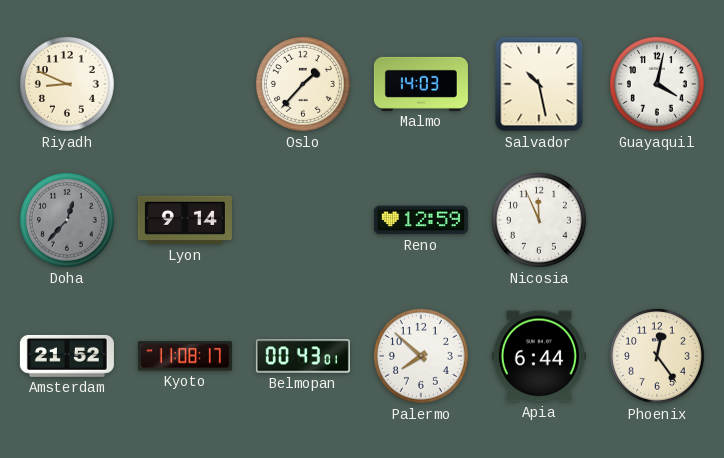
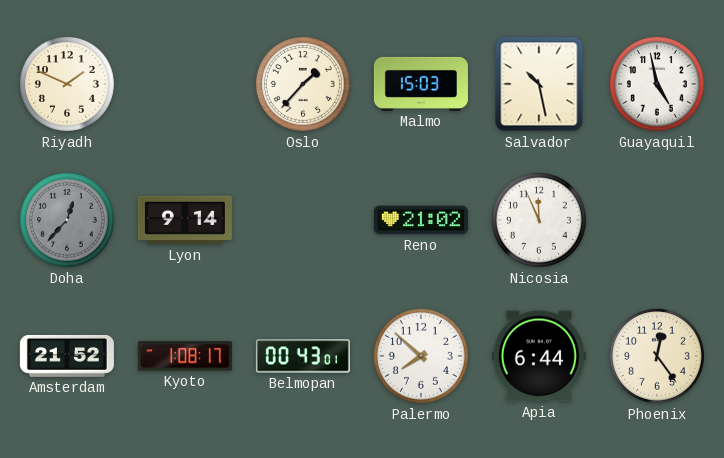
Riyadh: 8:49 -> 1:49 (67, 84)
Malmo: 14:03 -> 15:03 (421, 84)
Guayaquil: 4:02 -> 4:58 (657, 84)
Reno: 12:59 -> 21:02 (421, 220)
Kyoto: 11:08 -> 1:08 (185, 356)
